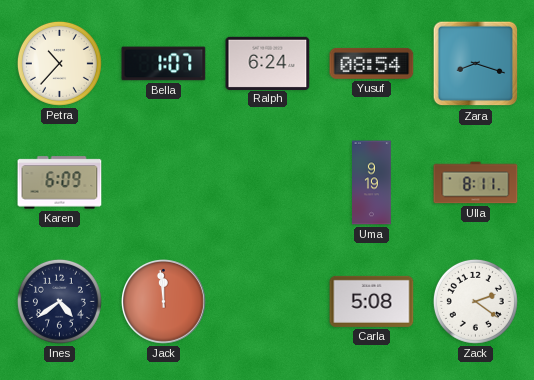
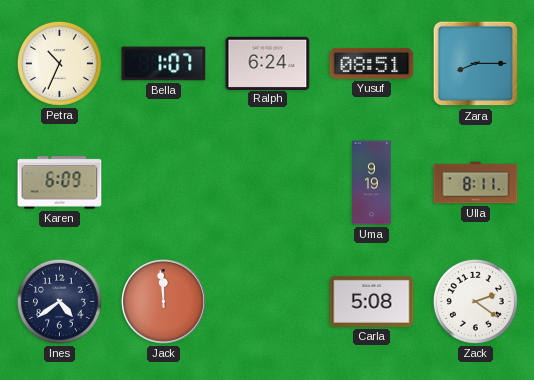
Petra: 10:37 -> 10:34 (59, 63)
Yusuf: 08:54 -> 08:51 (372, 63)
Zara: 8:18 -> 8:15 (476, 64)
